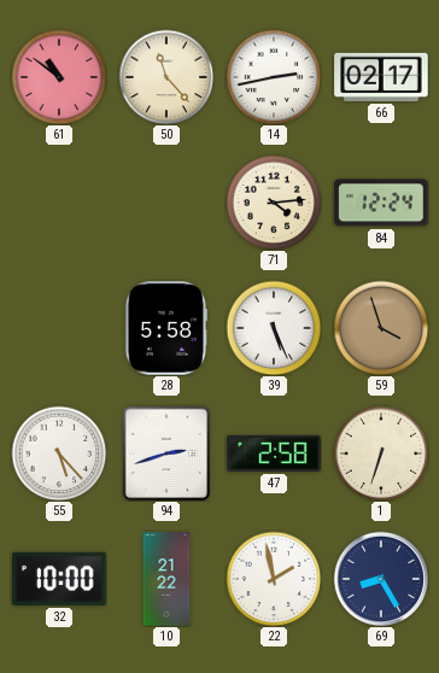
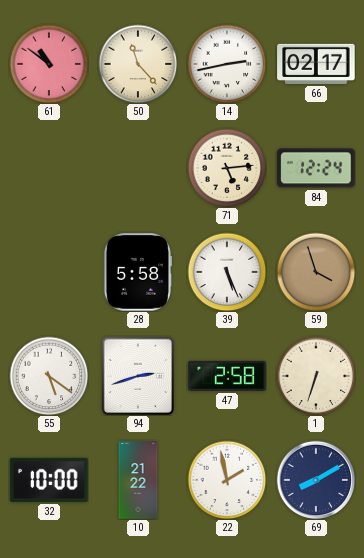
71: 4:14 -> 5:14 (227, 168)
55: 5:23 -> 5:21 (49, 376)
69: 8:25 -> 8:10 (315, 479)
